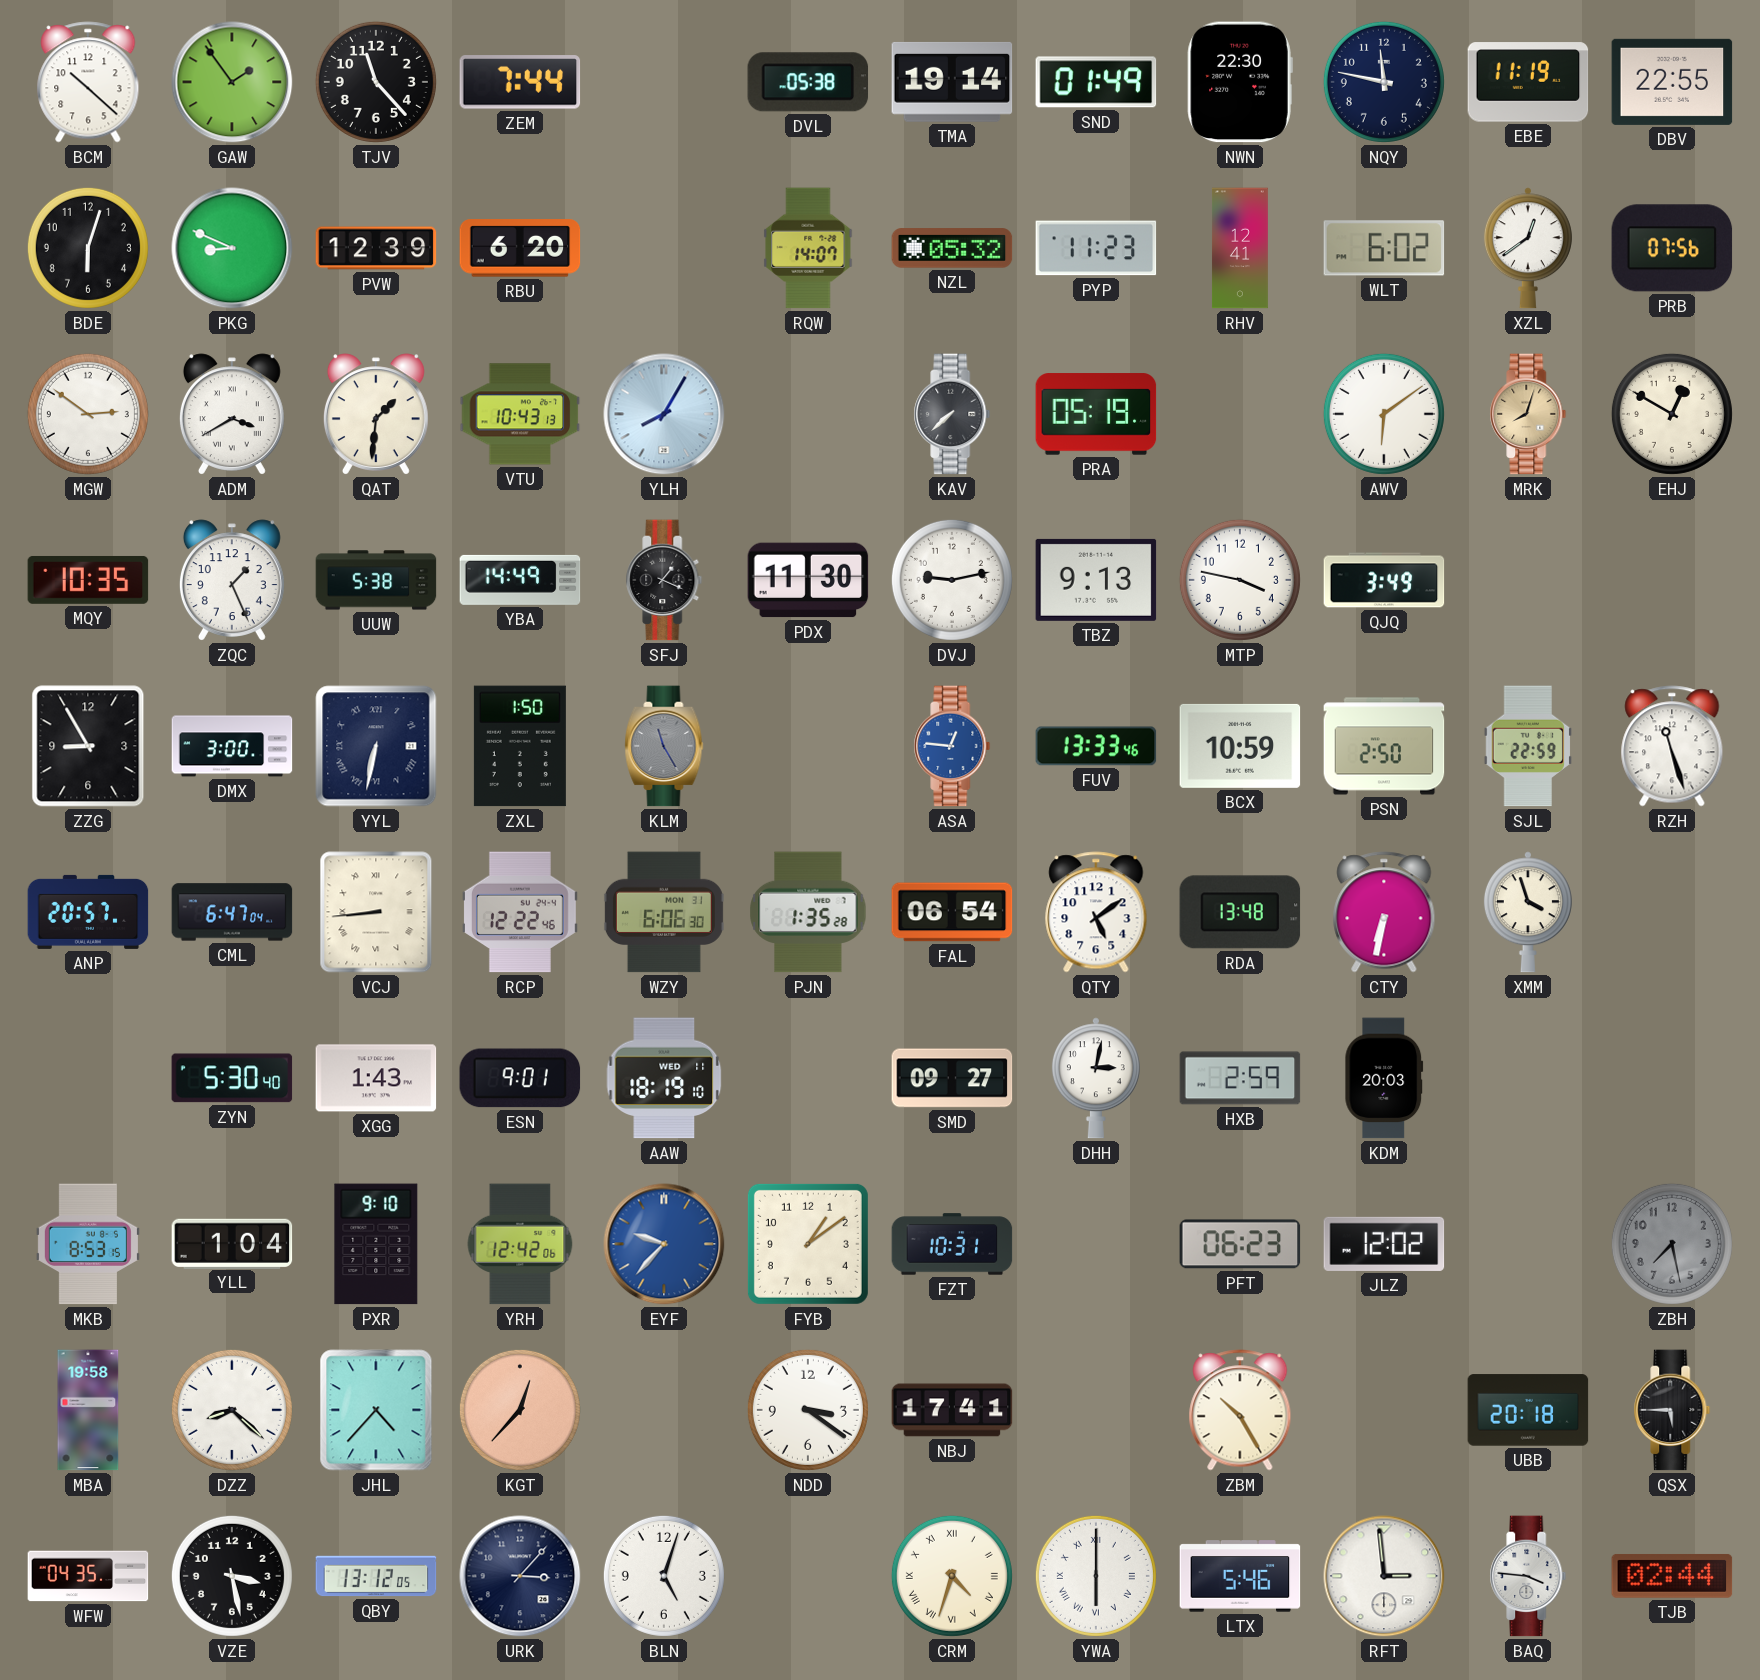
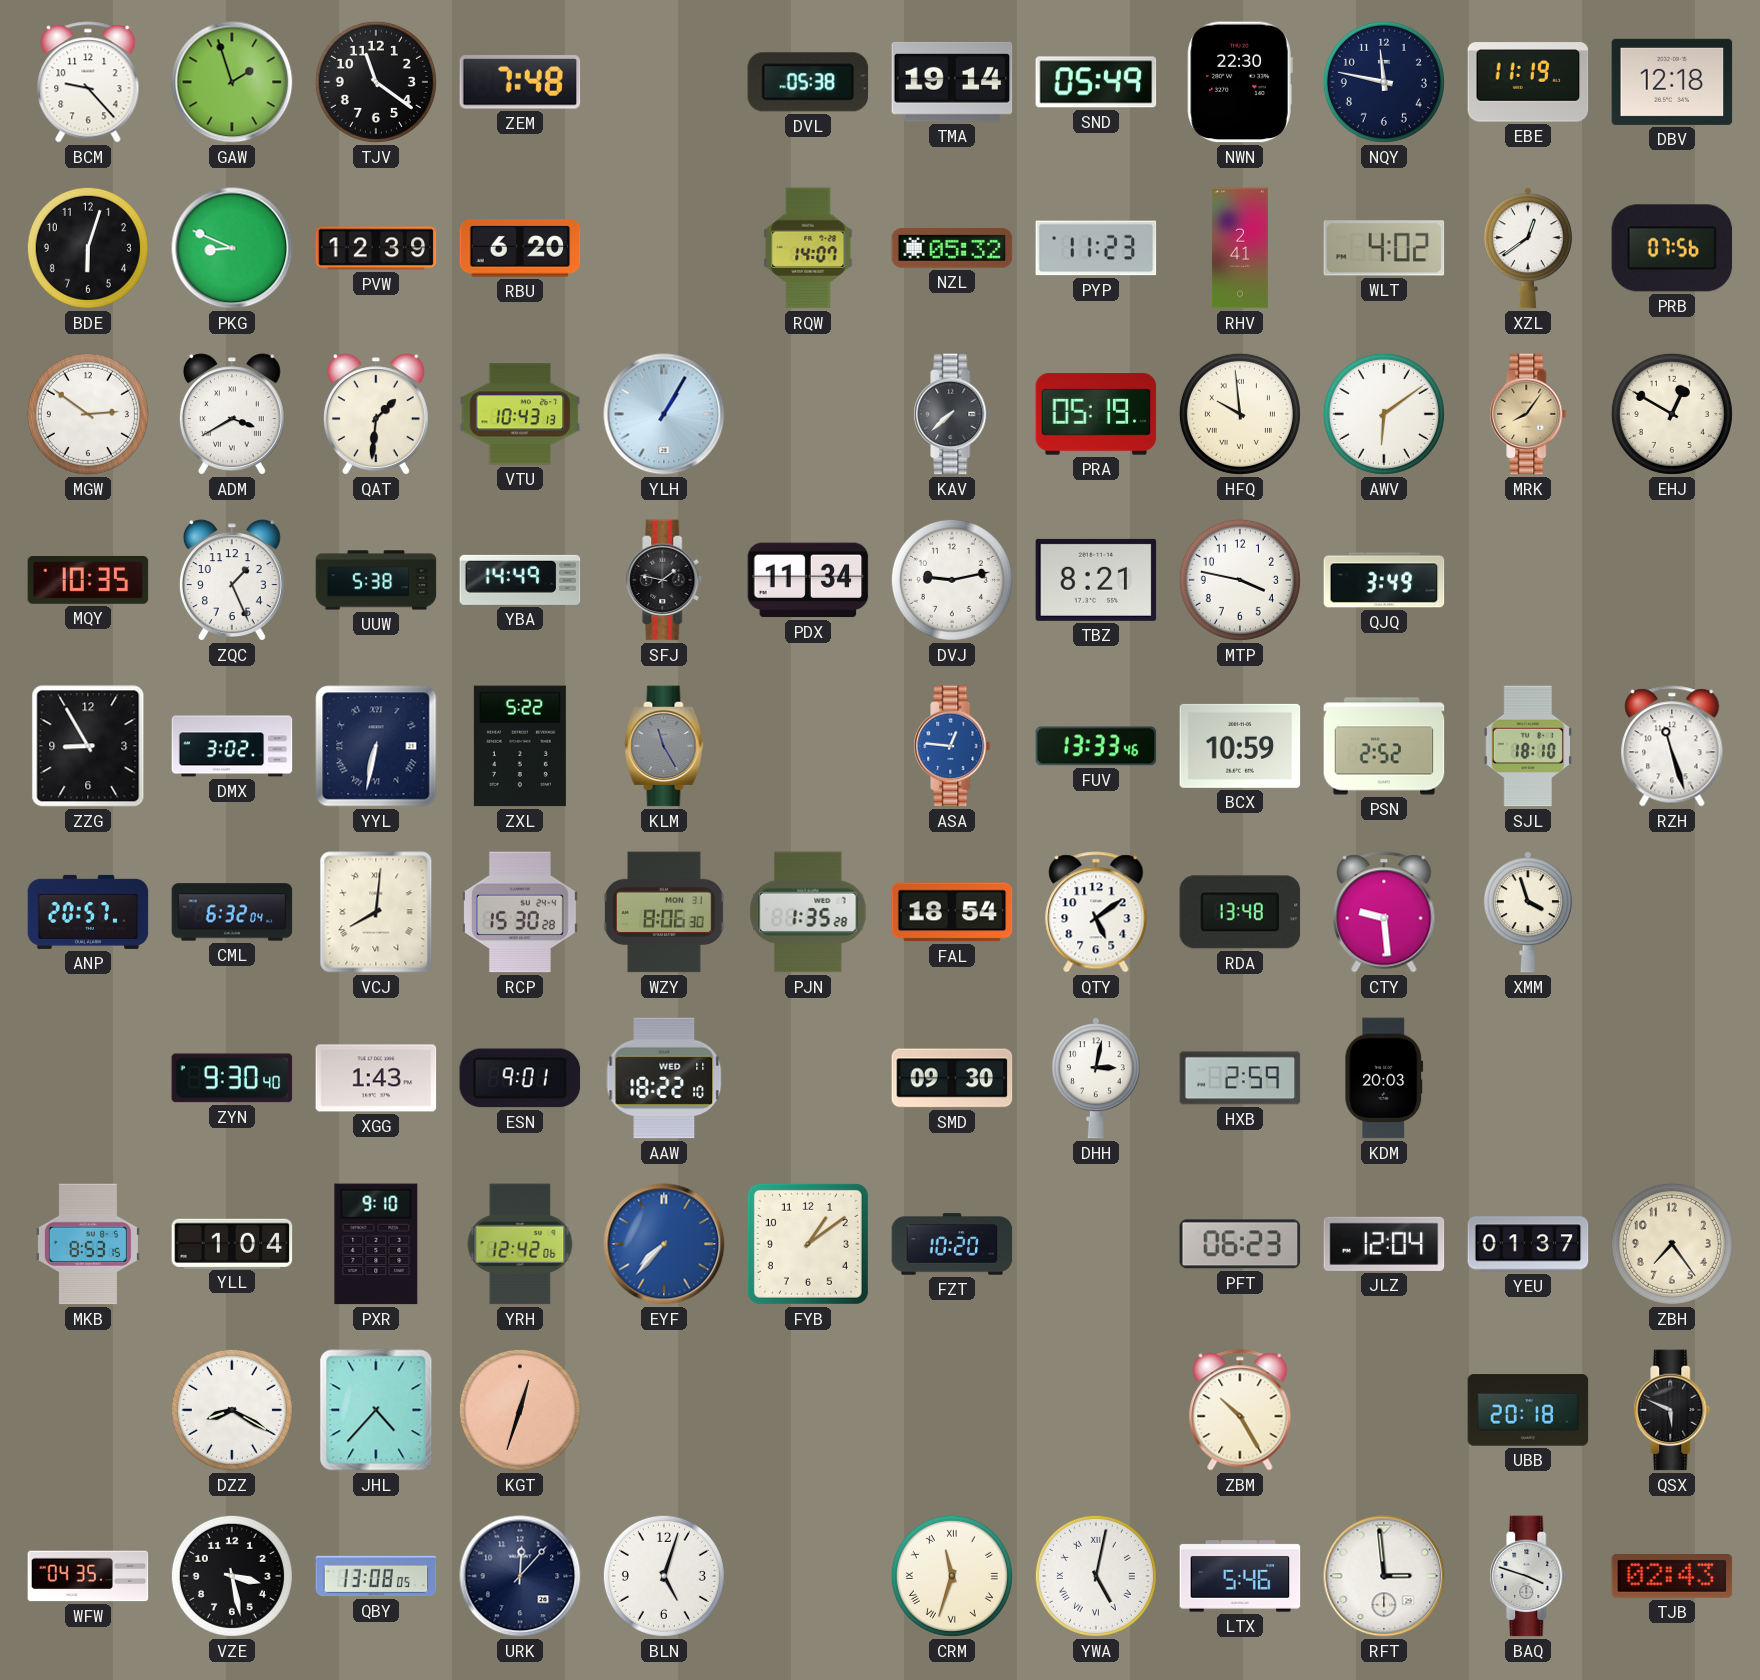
BCM: 10:22 -> 9:23 (88, 82)
GAW: 1:54 -> 1:57 (232, 82)
TJV: 11:23 -> 11:21 (376, 82)
ZEM: 7:44 -> 7:48 (520, 82)
SND: 01:49 -> 05:49 (1096, 82)
DBV: 22:55 -> 12:18 (1672, 82)
RHV: 12:41 -> 2:41 (1240, 248)
WLT: 6:02 -> 4:02 (1384, 248)
YLH: 8:05 -> 1:05 (664, 414)
HFQ: none -> 9:59 (1240, 414)
MRK: 8:03 -> 8:06 (1528, 414)
SFJ: 1:19 -> 1:47 (664, 580)
PDX: 11:30 -> 11:34 (808, 580)
TBZ: 9:13 -> 8:21 (1096, 580)
DMX: 3:00 -> 3:02 (232, 746)
ZXL: 1:50 -> 5:22 (520, 746)
PSN: 2:50 -> 2:52 (1384, 746)
SJL: 22:59 -> 18:10 (1527, 746)
CML: 6:47 -> 6:32 (232, 912)
VCJ: 8:44 -> 8:01 (376, 912)
RCP: 12:22 -> 15:30 (520, 912)
WZY: 6:06 -> 8:06 (664, 912)
FAL: 06:54 -> 18:54 (952, 912)
CTY: 6:32 -> 9:29 (1384, 912)
ZYN: 5:30 -> 9:30 (232, 1078)
AAW: 18:19 -> 18:22 (664, 1078)
SMD: 09:27 -> 09:30 (952, 1078)
EYF: 9:37 -> 7:37 (664, 1244)
FZT: 10:31 -> 10:20 (952, 1244)
JLZ: 12:02 -> 12:04 (1384, 1244)
YEU: none -> 01:37 (1528, 1244)
ZBH: 7:28 -> 7:24 (1672, 1244)
ZBH dial: grey -> cream (1672, 1244)
MBA: 19:58 -> none (88, 1410)
DZZ: 8:22 -> 8:20 (232, 1410)
KGT: 12:37 -> 12:33 (520, 1410)
NDD: 3:21 -> none (808, 1410)
NBJ: 17:41 -> none (952, 1410)
QSX: 5:45 -> 5:49 (1672, 1410)
QBY: 13:12 -> 13:08 (376, 1576)
URK: 3:07 -> 12:07 (520, 1576)
CRM: 4:33 -> 11:33 (952, 1576)
YWA: 6:00 -> 5:02 (1096, 1576)
BAQ: 3:46 -> 3:48 (1528, 1576)
TJB: 02:44 -> 02:43 (1672, 1576)
